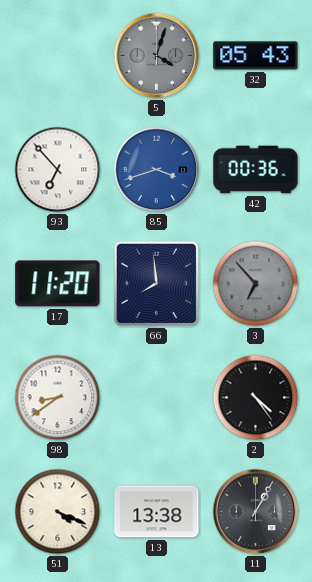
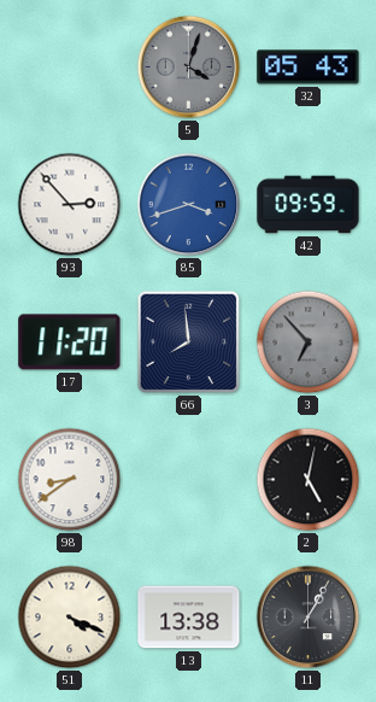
93: 6:53 -> 2:53 (70, 205)
42: 00:36 -> 09:59 (309, 205)
2: 4:24 -> 5:02 (309, 480)
